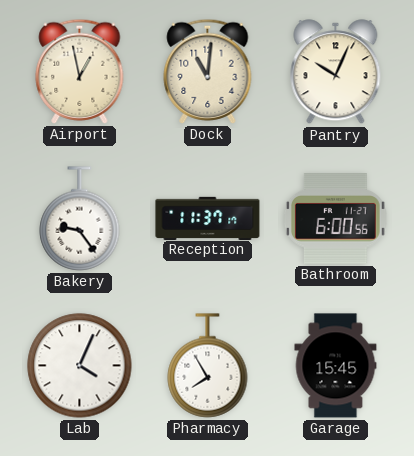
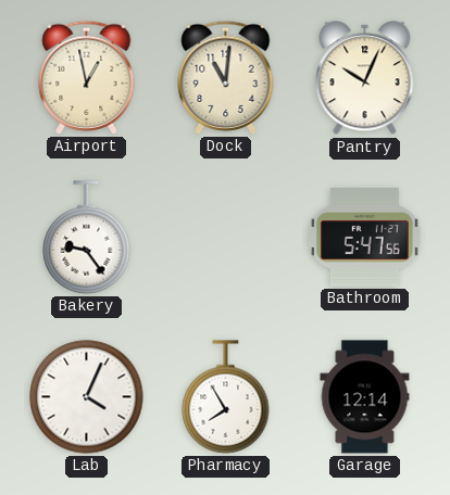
Reception: 11:37 -> none (208, 218)
Bathroom: 6:00 -> 5:47 (364, 238)
Garage: 15:45 -> 12:14 (365, 397)
